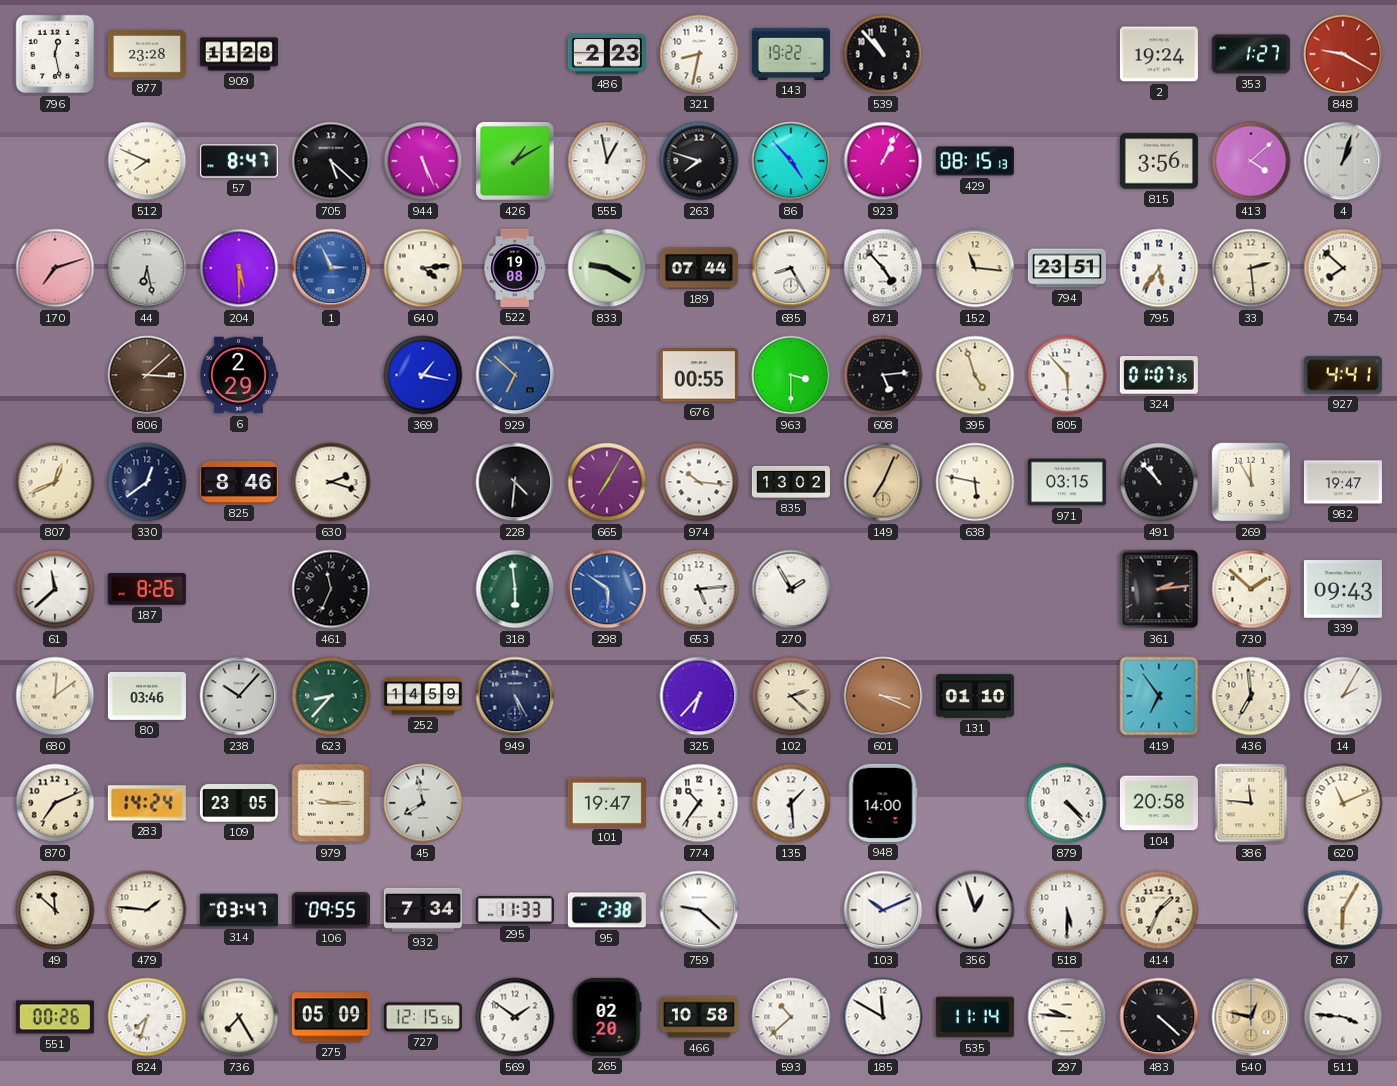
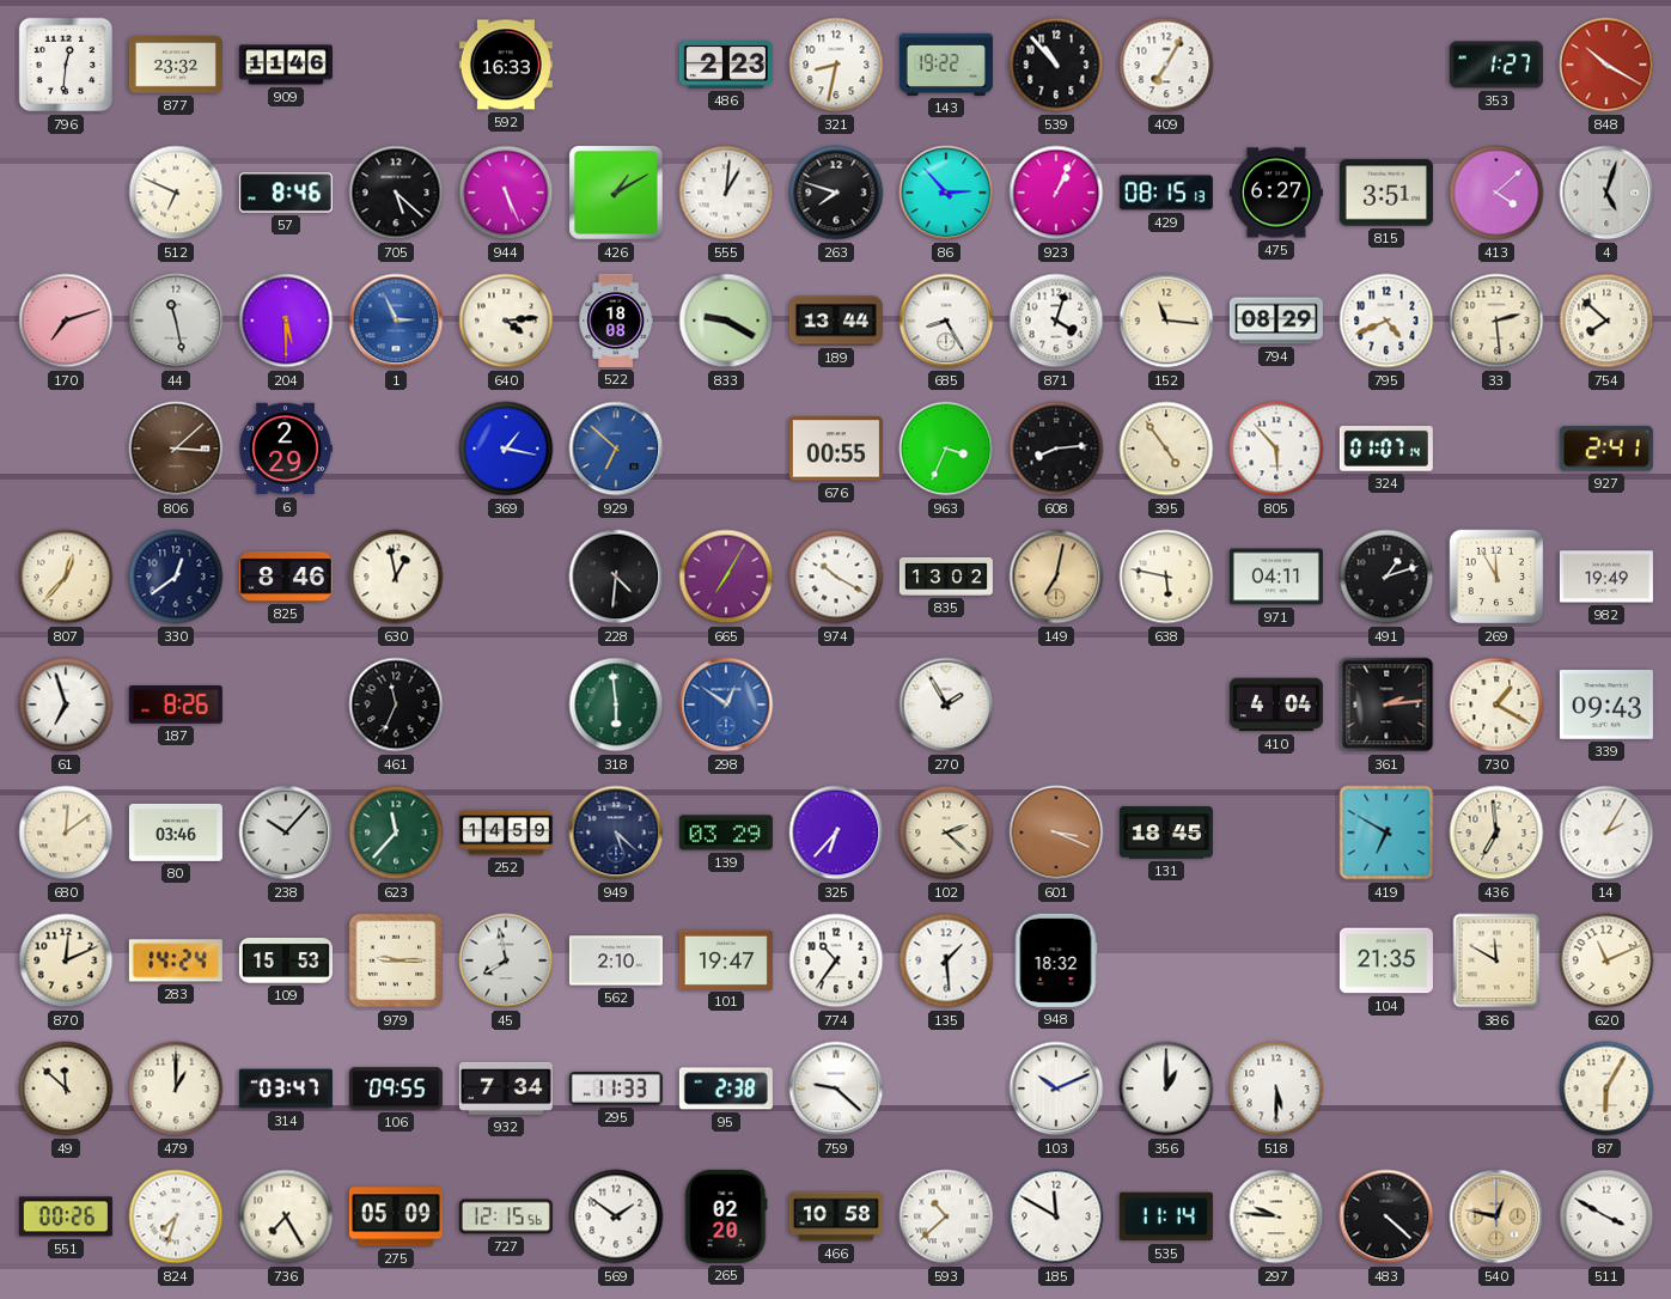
796: 12:28 -> 12:31 (66, 65)
877: 23:28 -> 23:32 (176, 65)
909: 11:28 -> 11:46 (286, 65)
592: none -> 16:33 (506, 65)
409: none -> 7:05 (1166, 65)
2: 19:24 -> none (1159, 54)
848: 9:20 -> 10:20 (1606, 65)
512: 7:49 -> 6:49 (176, 193)
57: 8:47 -> 8:46 (286, 193)
555: 12:58 -> 1:01 (726, 193)
86: 4:53 -> 2:53 (946, 193)
475: none -> 6:27 (1276, 193)
815: 3:56 -> 3:51 (1386, 193)
4: 1:03 -> 5:03 (1606, 193)
44: 6:28 -> 11:28 (176, 321)
522: 19:08 -> 18:08 (616, 321)
189: 07:44 -> 13:44 (836, 321)
871: 4:53 -> 4:03 (1056, 321)
794: 23:51 -> 08:29 (1276, 321)
795: 5:36 -> 4:41 (1386, 321)
963: 3:30 -> 3:34 (946, 449)
608: 5:14 -> 8:14 (1056, 449)
395: 4:57 -> 4:54 (1166, 449)
324: 01:07:35 -> 01:07:14 (1386, 450)
927: 4:41 -> 2:41 (1606, 449)
807: 12:41 -> 12:37 (66, 577)
630: 2:18 -> 12:58 (396, 577)
974: 10:16 -> 10:20 (836, 577)
149: 7:04 -> 7:02 (1056, 577)
971: 03:15 -> 04:11 (1276, 577)
491: 10:53 -> 1:12 (1386, 577)
982: 19:47 -> 19:49 (1606, 577)
61: 11:38 -> 6:57 (66, 705)
298: 5:51 -> 12:51 (726, 705)
653: 5:14 -> none (699, 589)
410: none -> 4:04 (1276, 705)
730: 1:52 -> 1:20 (1496, 705)
623: 8:37 -> 11:37 (396, 833)
949: 5:25 -> 5:22 (616, 833)
139: none -> 03:29 (726, 833)
131: 01:10 -> 18:45 (1166, 833)
419: 6:54 -> 6:50 (1386, 833)
870: 7:11 -> 12:11 (66, 960)
109: 23:05 -> 15:53 (286, 960)
562: none -> 2:10 (616, 960)
948: 14:00 -> 18:32 (1056, 960)
879: 4:23 -> none (1067, 803)
104: 20:58 -> 21:35 (1386, 960)
386: 11:46 -> 11:50 (1496, 960)
479: 1:46 -> 1:00 (176, 1088)
356: 12:57 -> 1:00 (1166, 1088)
414: 1:34 -> none (1159, 910)
511: 3:46 -> 3:50 (1606, 1216)
